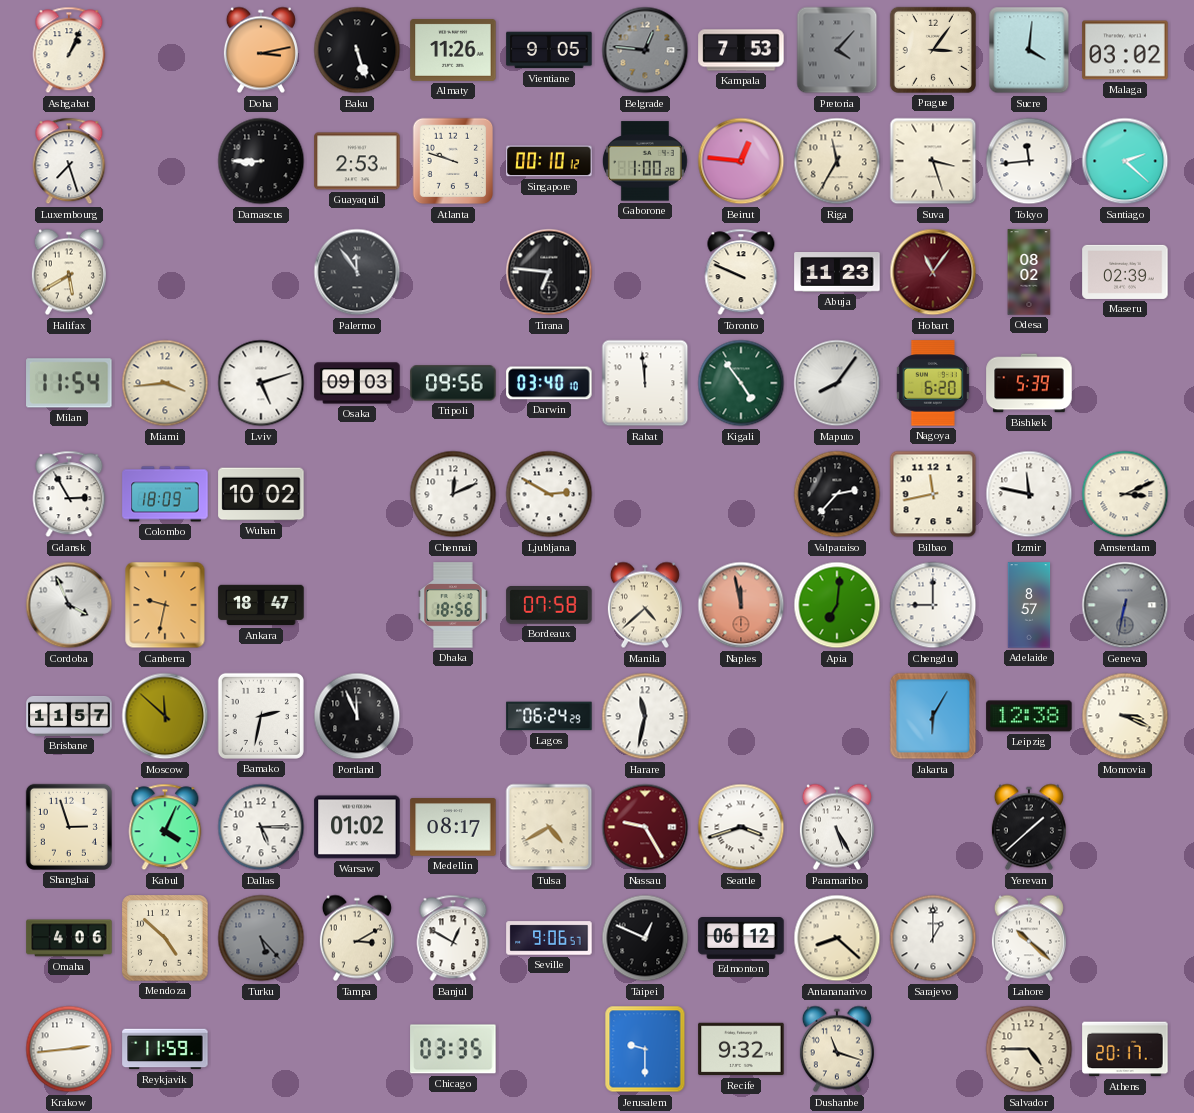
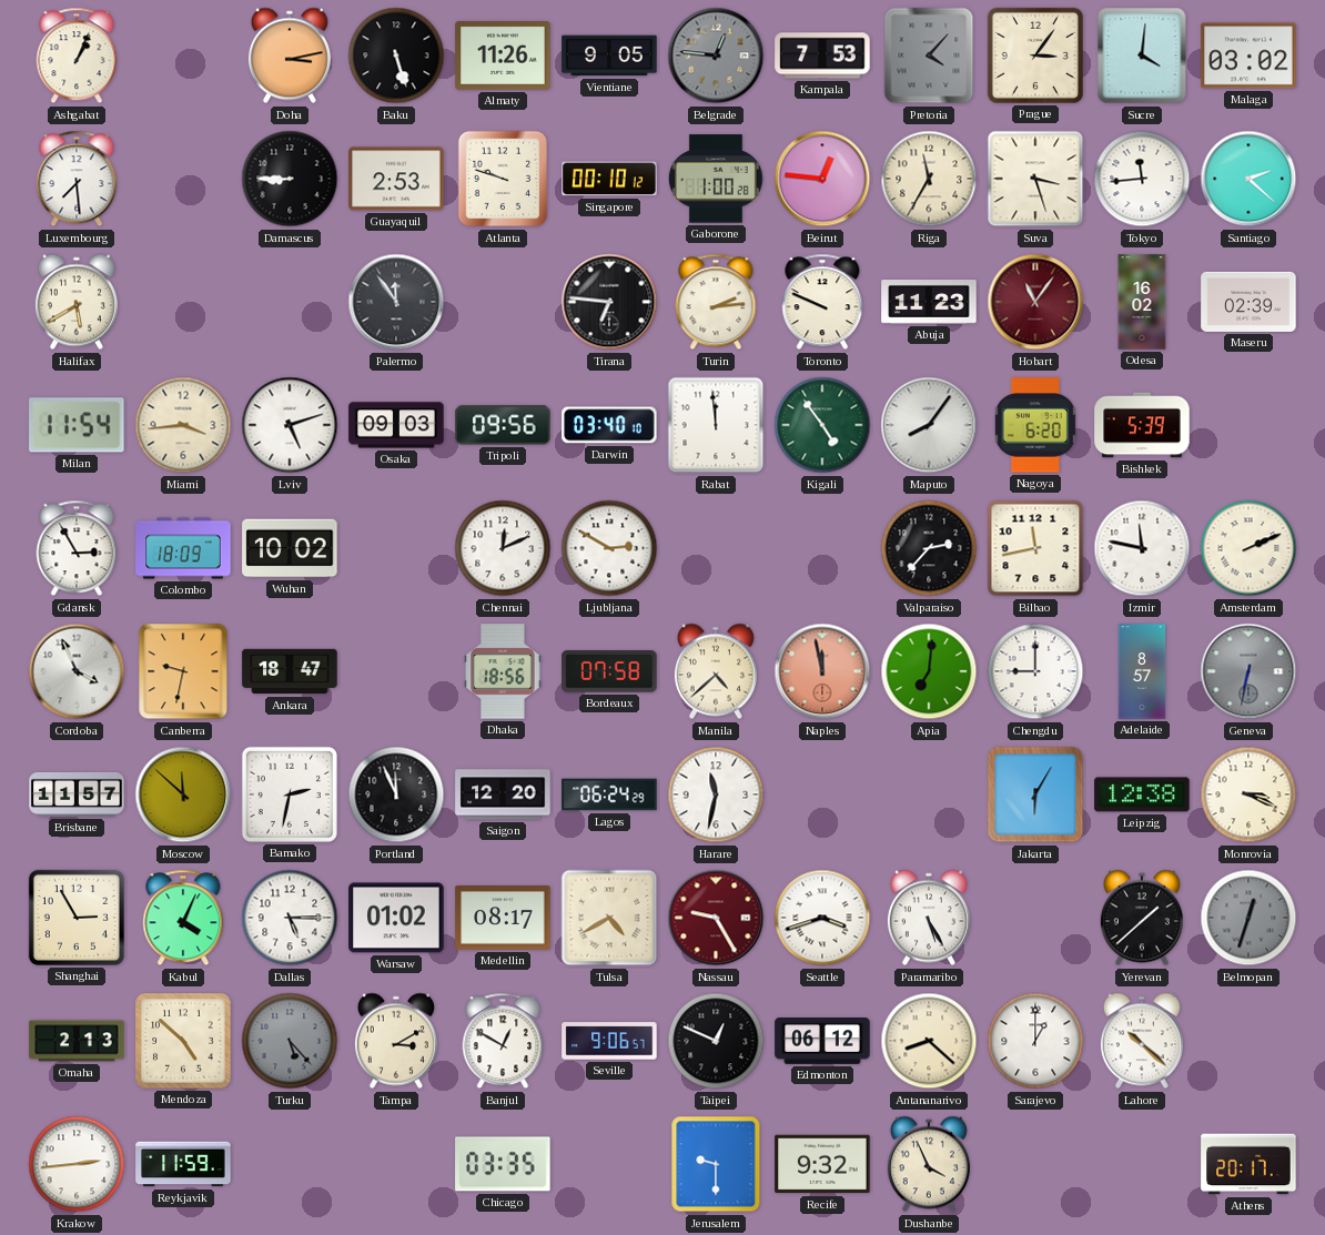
Luxembourg: 7:27 -> 7:29 (77, 179)
Turin: none -> 2:14 (716, 302)
Odesa: 08:02 -> 16:02 (1142, 302)
Amsterdam: 3:11 -> 2:11 (1248, 548)
Saigon: none -> 12:20 (503, 794)
Shanghai: 2:57 -> 2:55 (77, 918)
Belmopan: none -> 12:33 (1248, 918)
Omaha: 4:06 -> 2:13 (77, 1041)
Dushanbe: 11:18 -> 3:56 (929, 1164)
Salvador: 4:45 -> none (1029, 1049)
